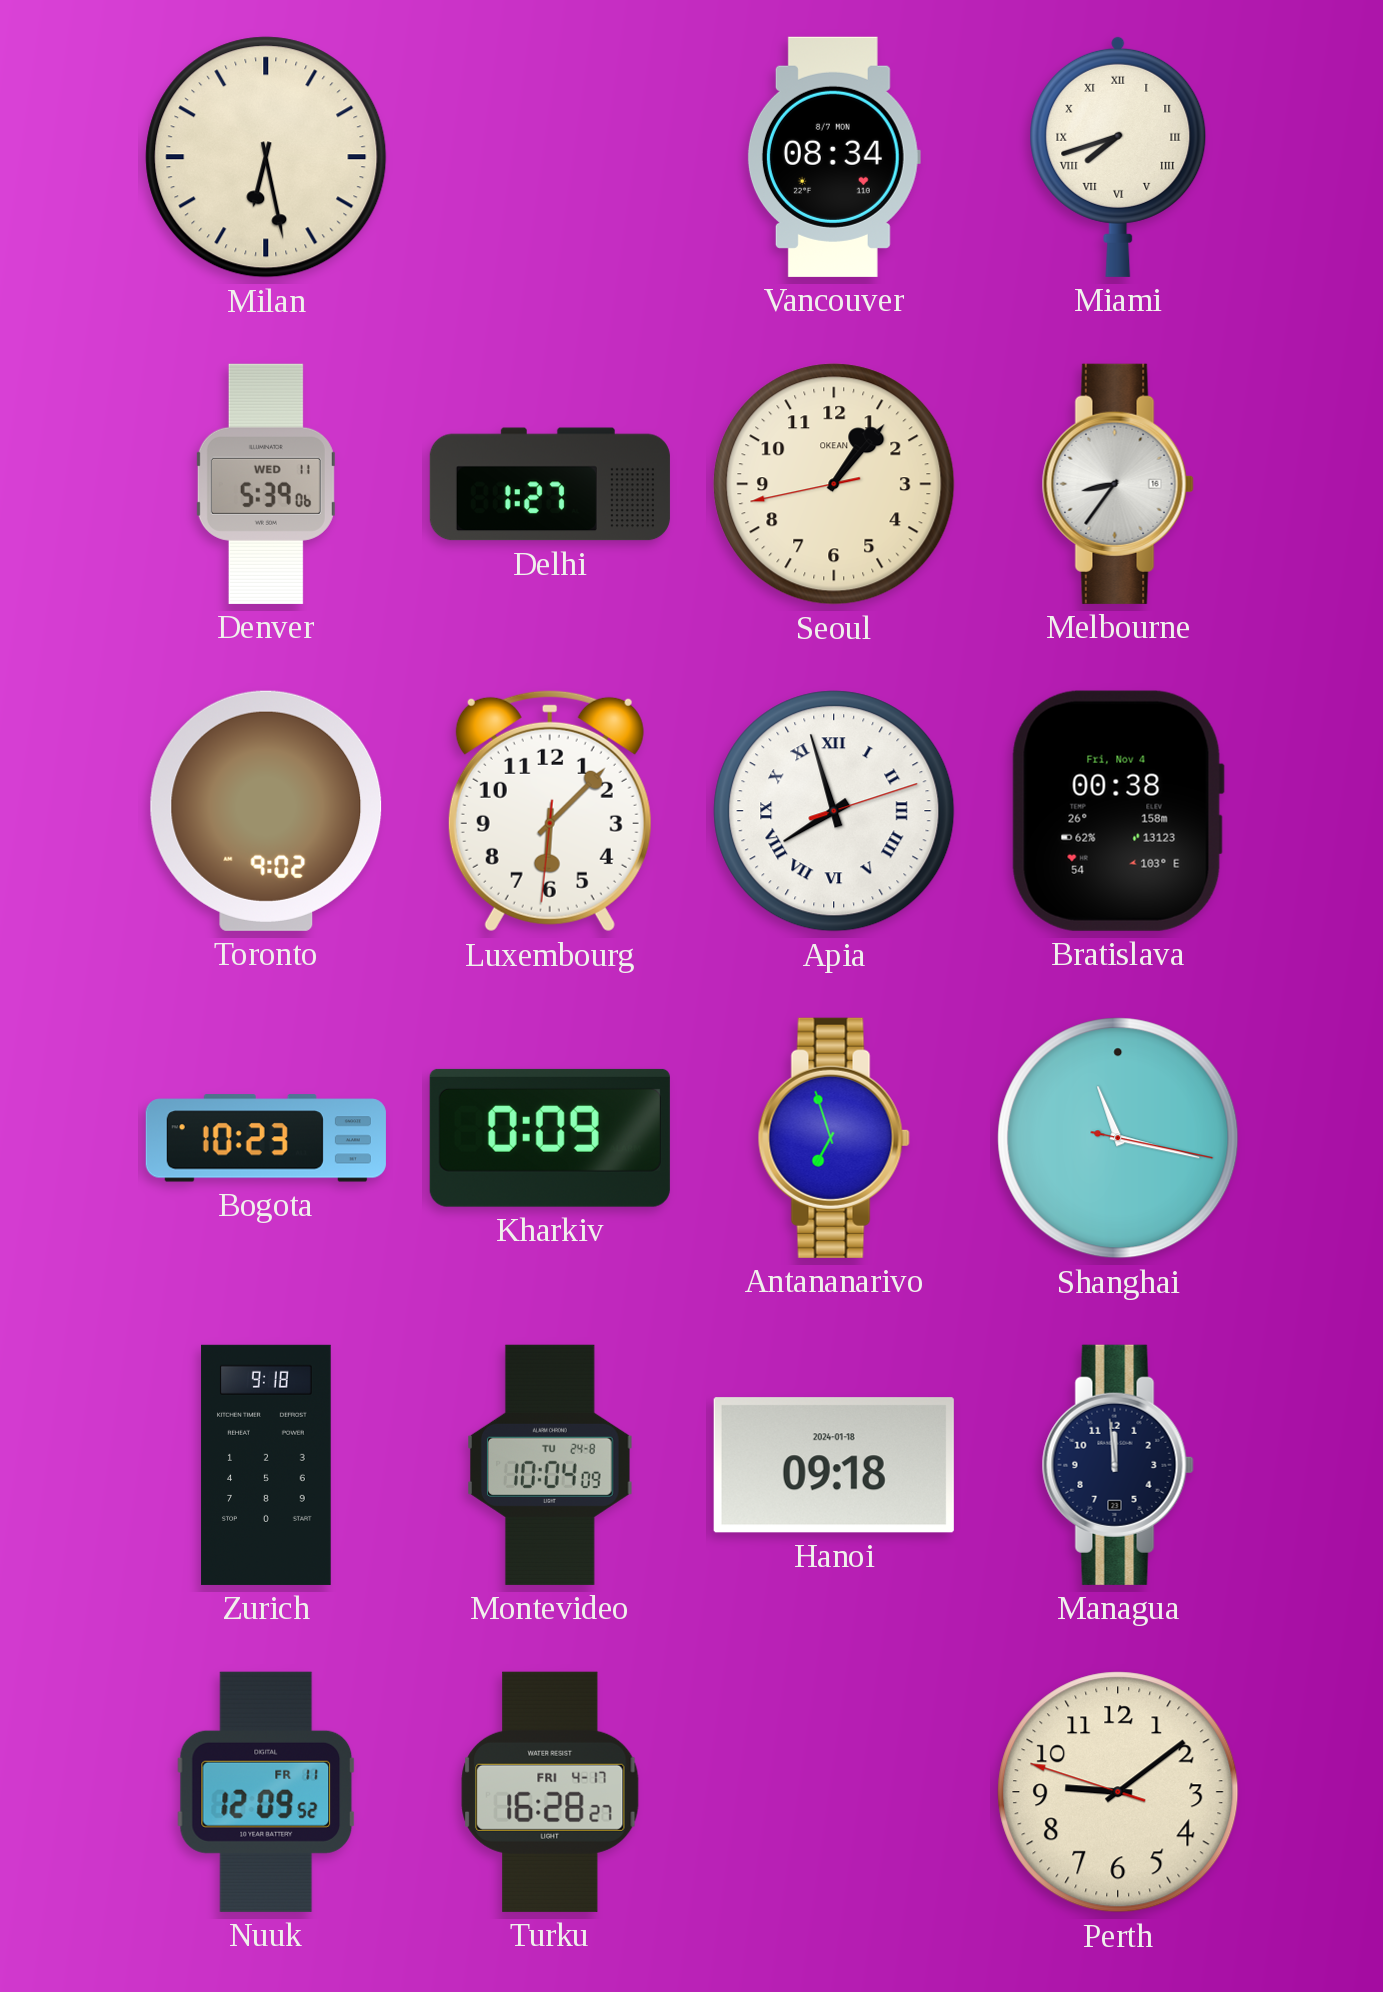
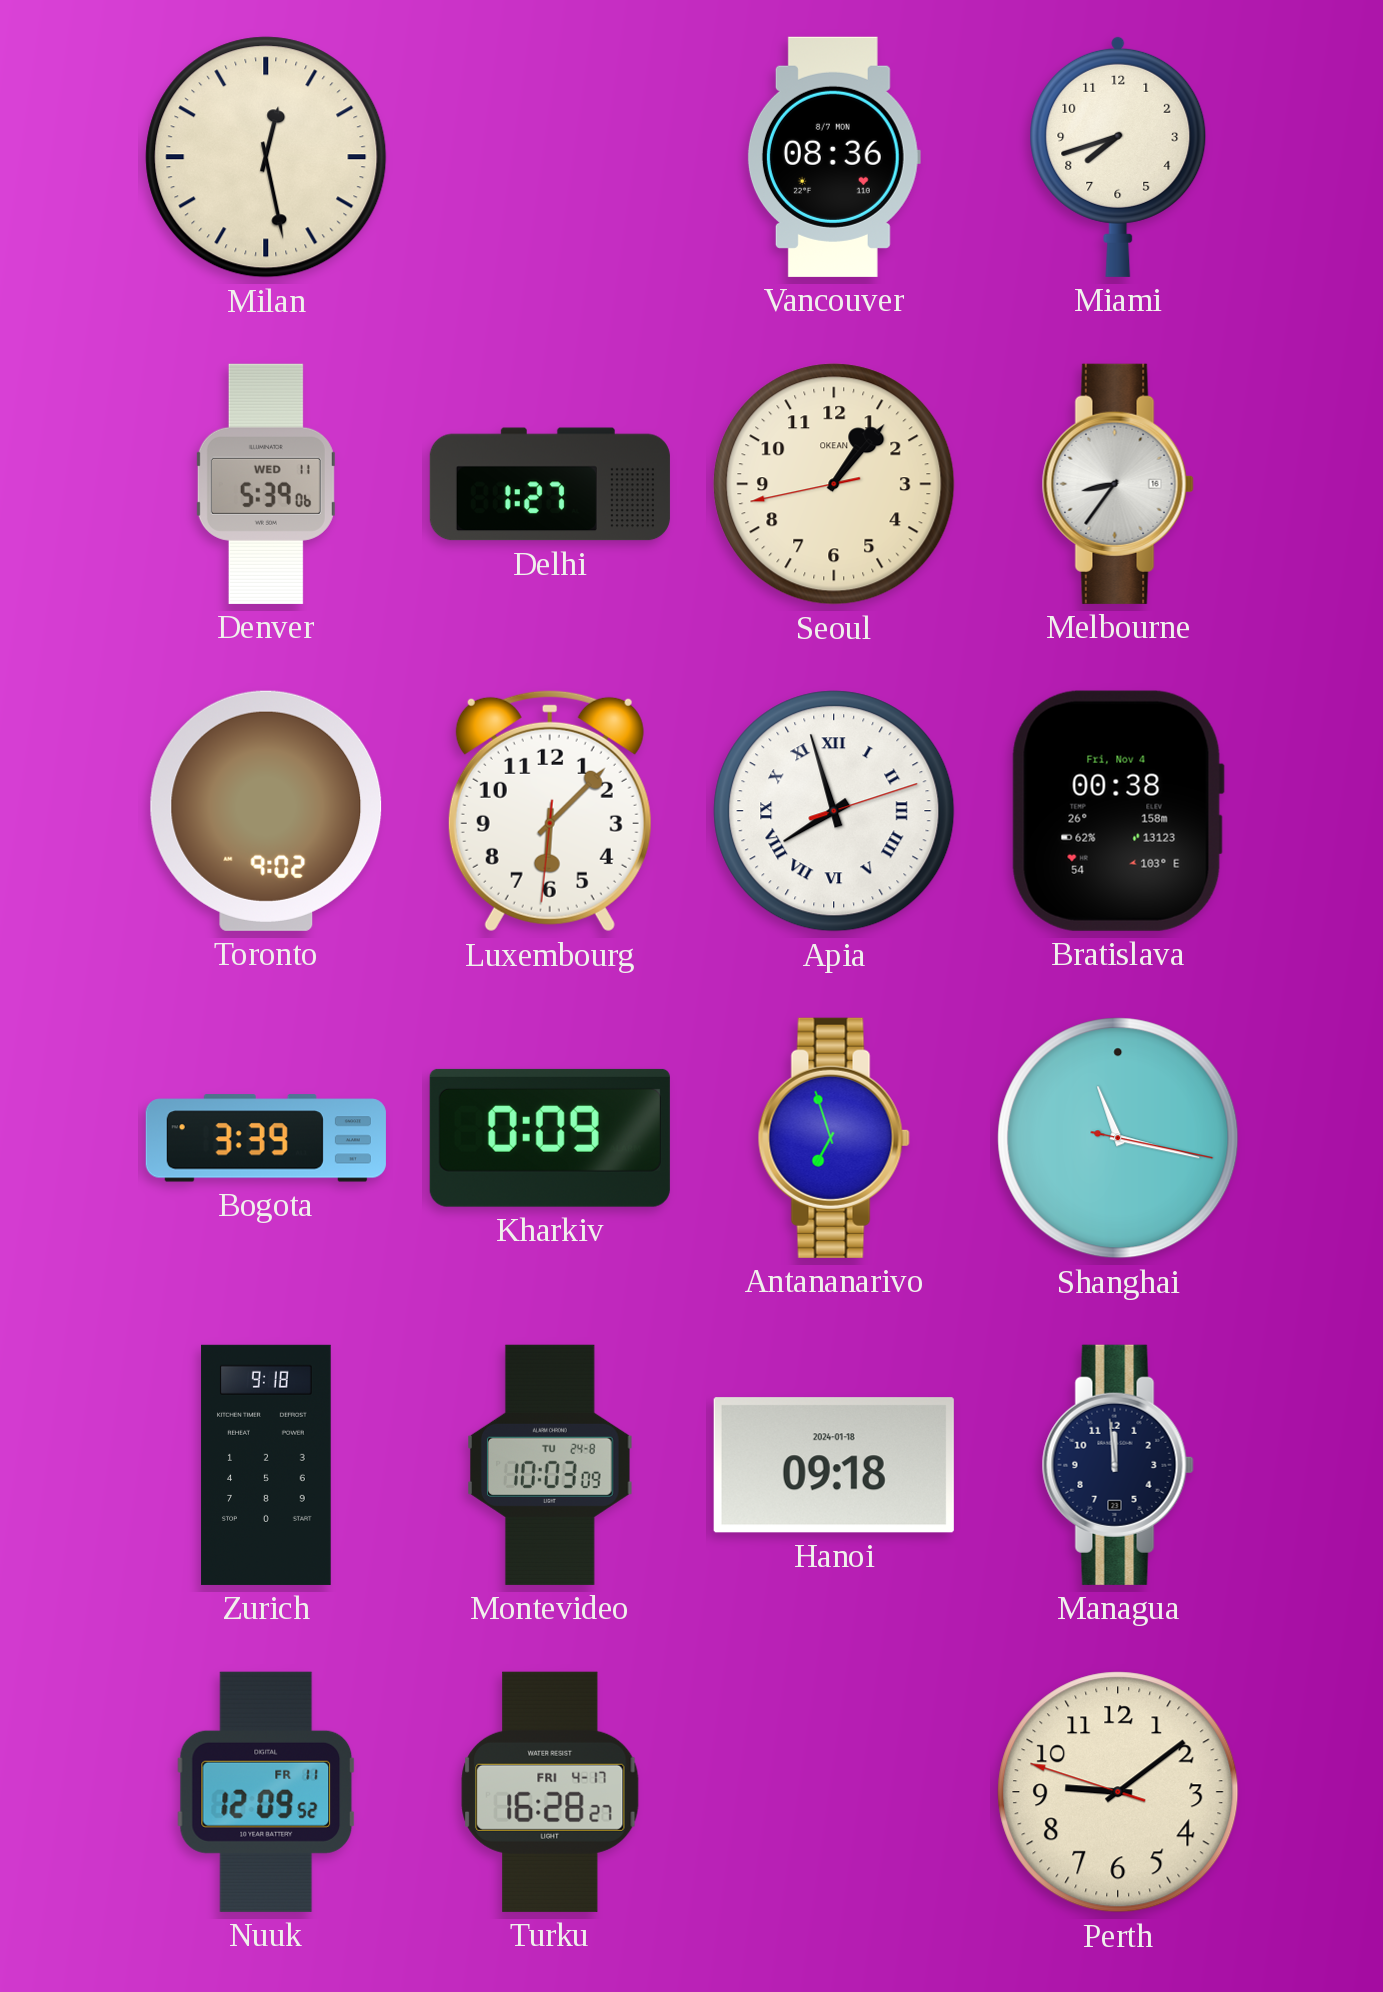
Milan: 6:28 -> 12:28 (266, 157)
Vancouver: 08:34 -> 08:36 (834, 157)
Miami numerals: Roman -> Arabic (1118, 156)
Bogota: 10:23 -> 3:39 (266, 1138)
Montevideo: 10:04 -> 10:03 (550, 1465)
